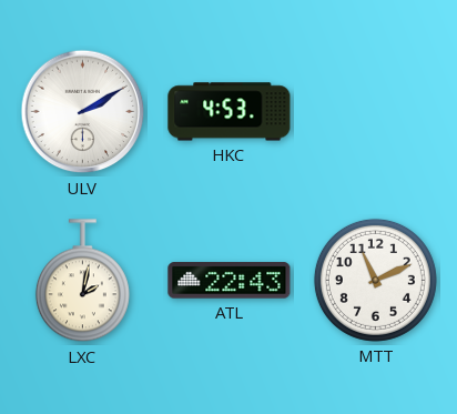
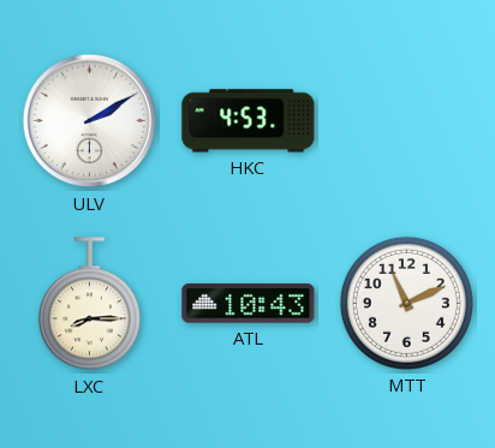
LXC: 2:02 -> 8:15 (89, 304)
ATL: 22:43 -> 10:43 (249, 304)
